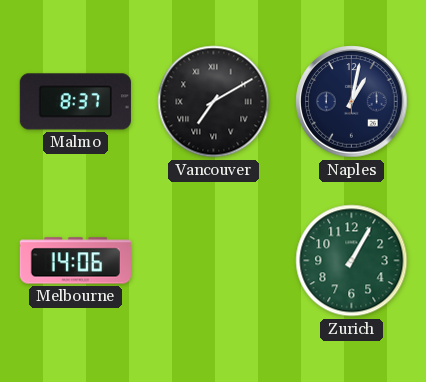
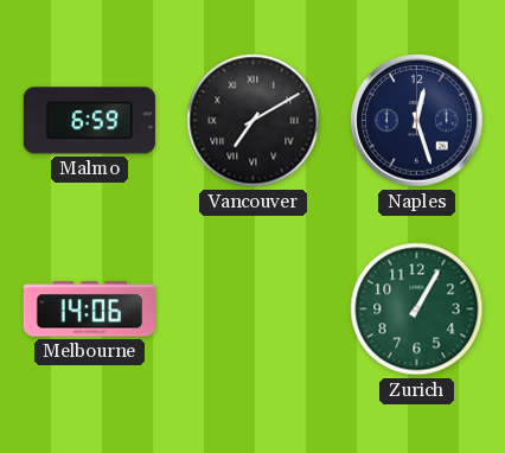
Malmo: 8:37 -> 6:59 (89, 121)
Naples: 1:02 -> 12:27 (417, 121)
